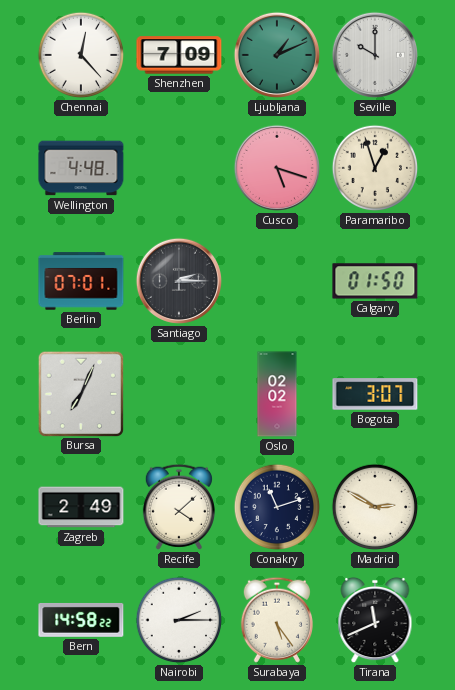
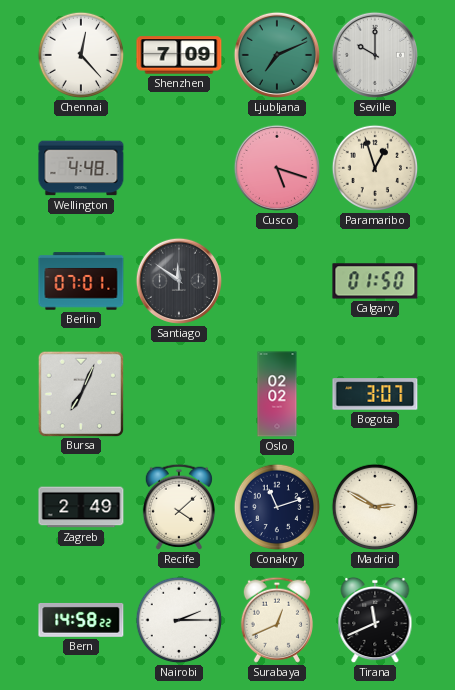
Ljubljana: 1:11 -> 7:11 (277, 55)
Santiago: 2:15 -> 11:51 (179, 281)
Surabaya: 5:24 -> 12:41 (277, 620)
